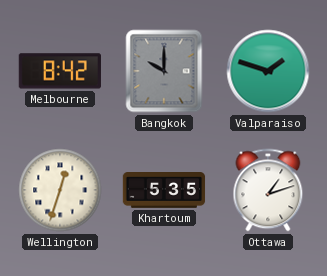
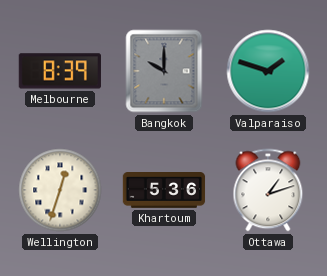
Melbourne: 8:42 -> 8:39 (60, 71)
Khartoum: 5:35 -> 5:36 (164, 191)
